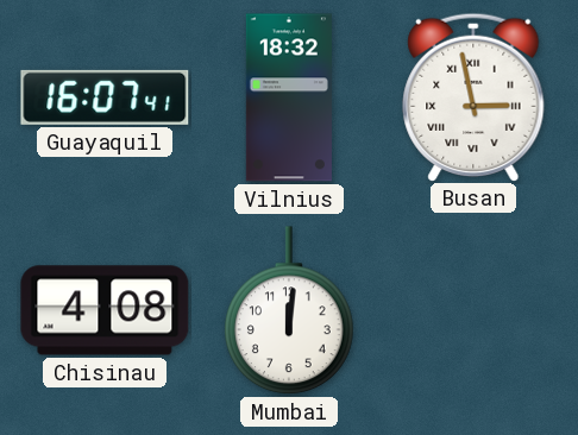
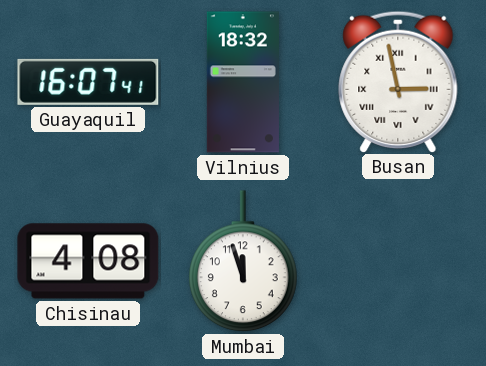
Mumbai: 12:01 -> 11:57 (243, 262)
